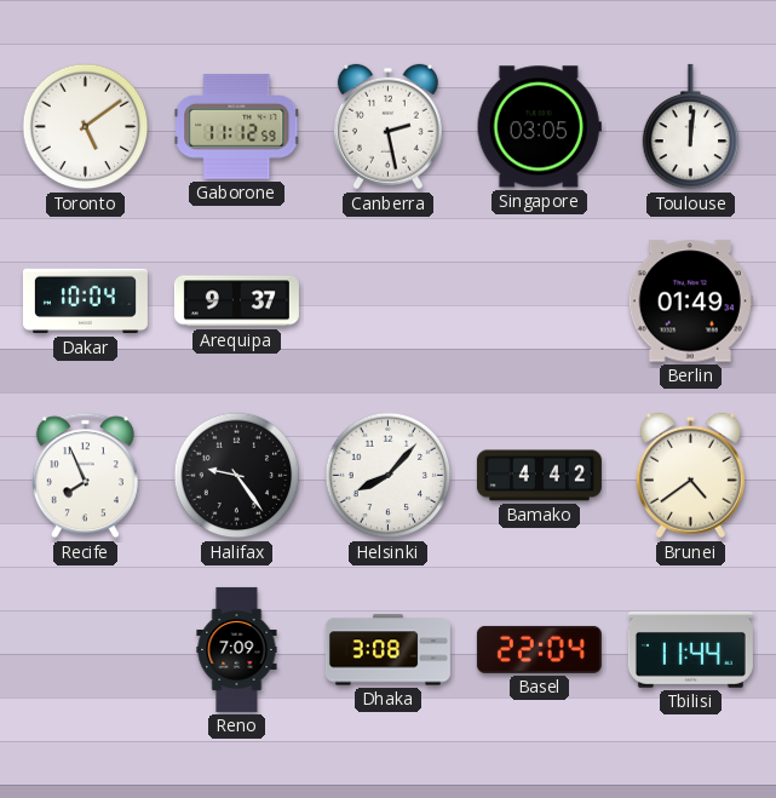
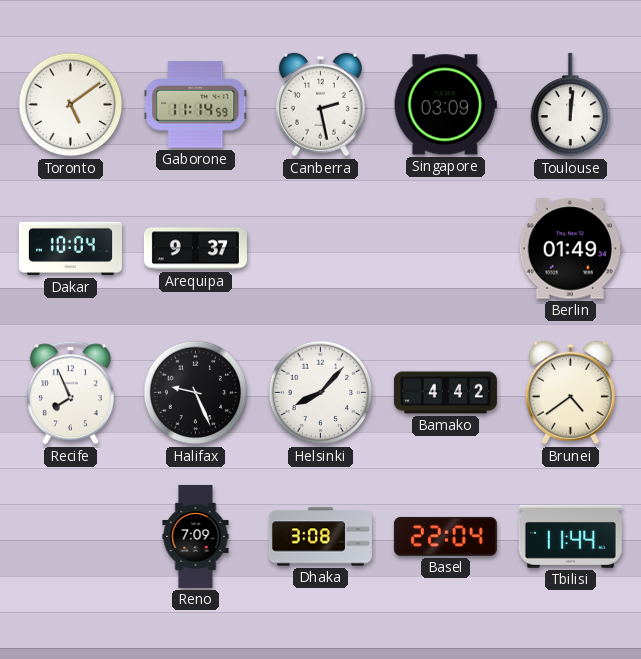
Gaborone: 11:12 -> 11:14 (196, 105)
Singapore: 03:05 -> 03:09 (445, 105)
Halifax: 9:24 -> 9:26 (196, 393)
